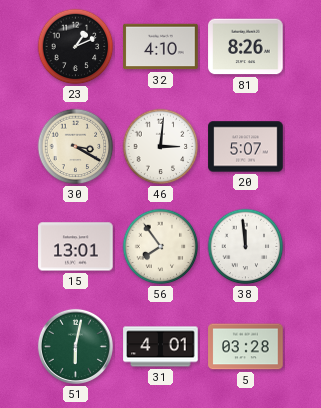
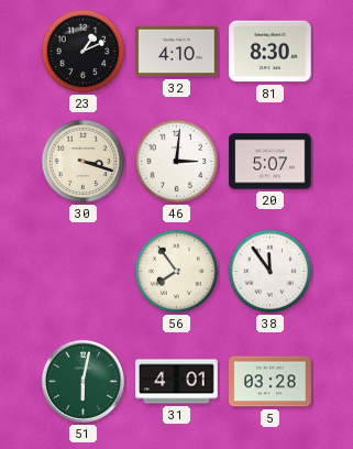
81: 8:26 -> 8:30 (271, 52)
30: 3:20 -> 3:18 (84, 162)
15: 13:01 -> none (76, 247)
38: 11:59 -> 11:54 (271, 272)
